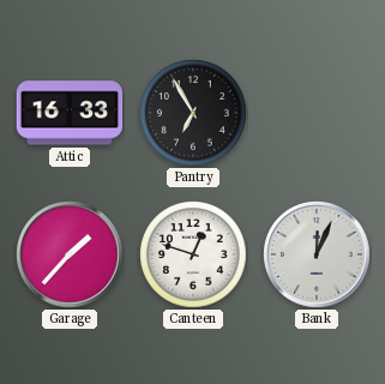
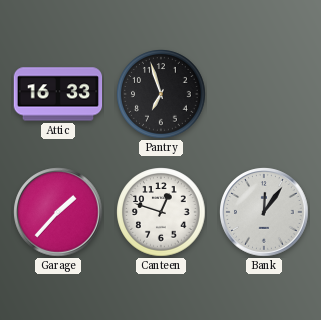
Pantry: 6:55 -> 6:57 (161, 94)
Bank: 12:04 -> 12:06 (264, 212)
